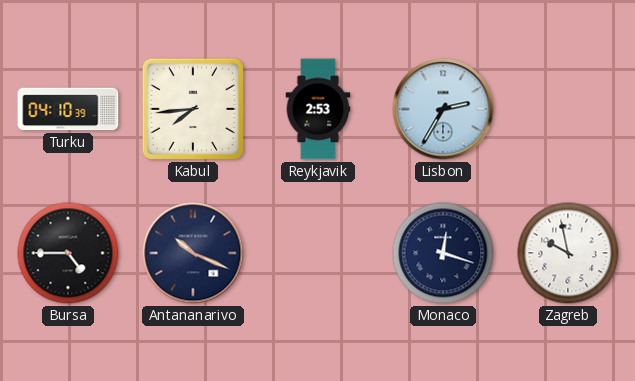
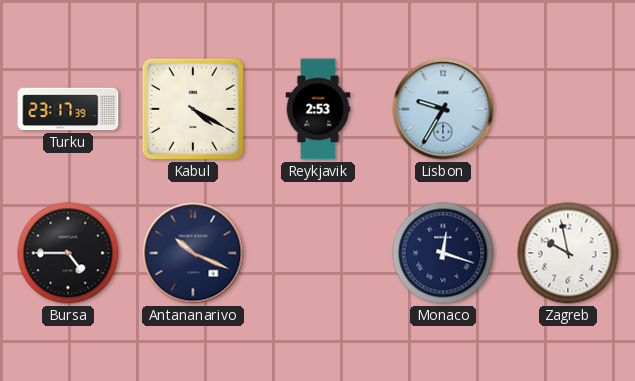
Turku: 04:10 -> 23:17 (68, 109)
Kabul: 7:44 -> 4:20 (193, 109)
Lisbon: 2:35 -> 9:35 (443, 109)
